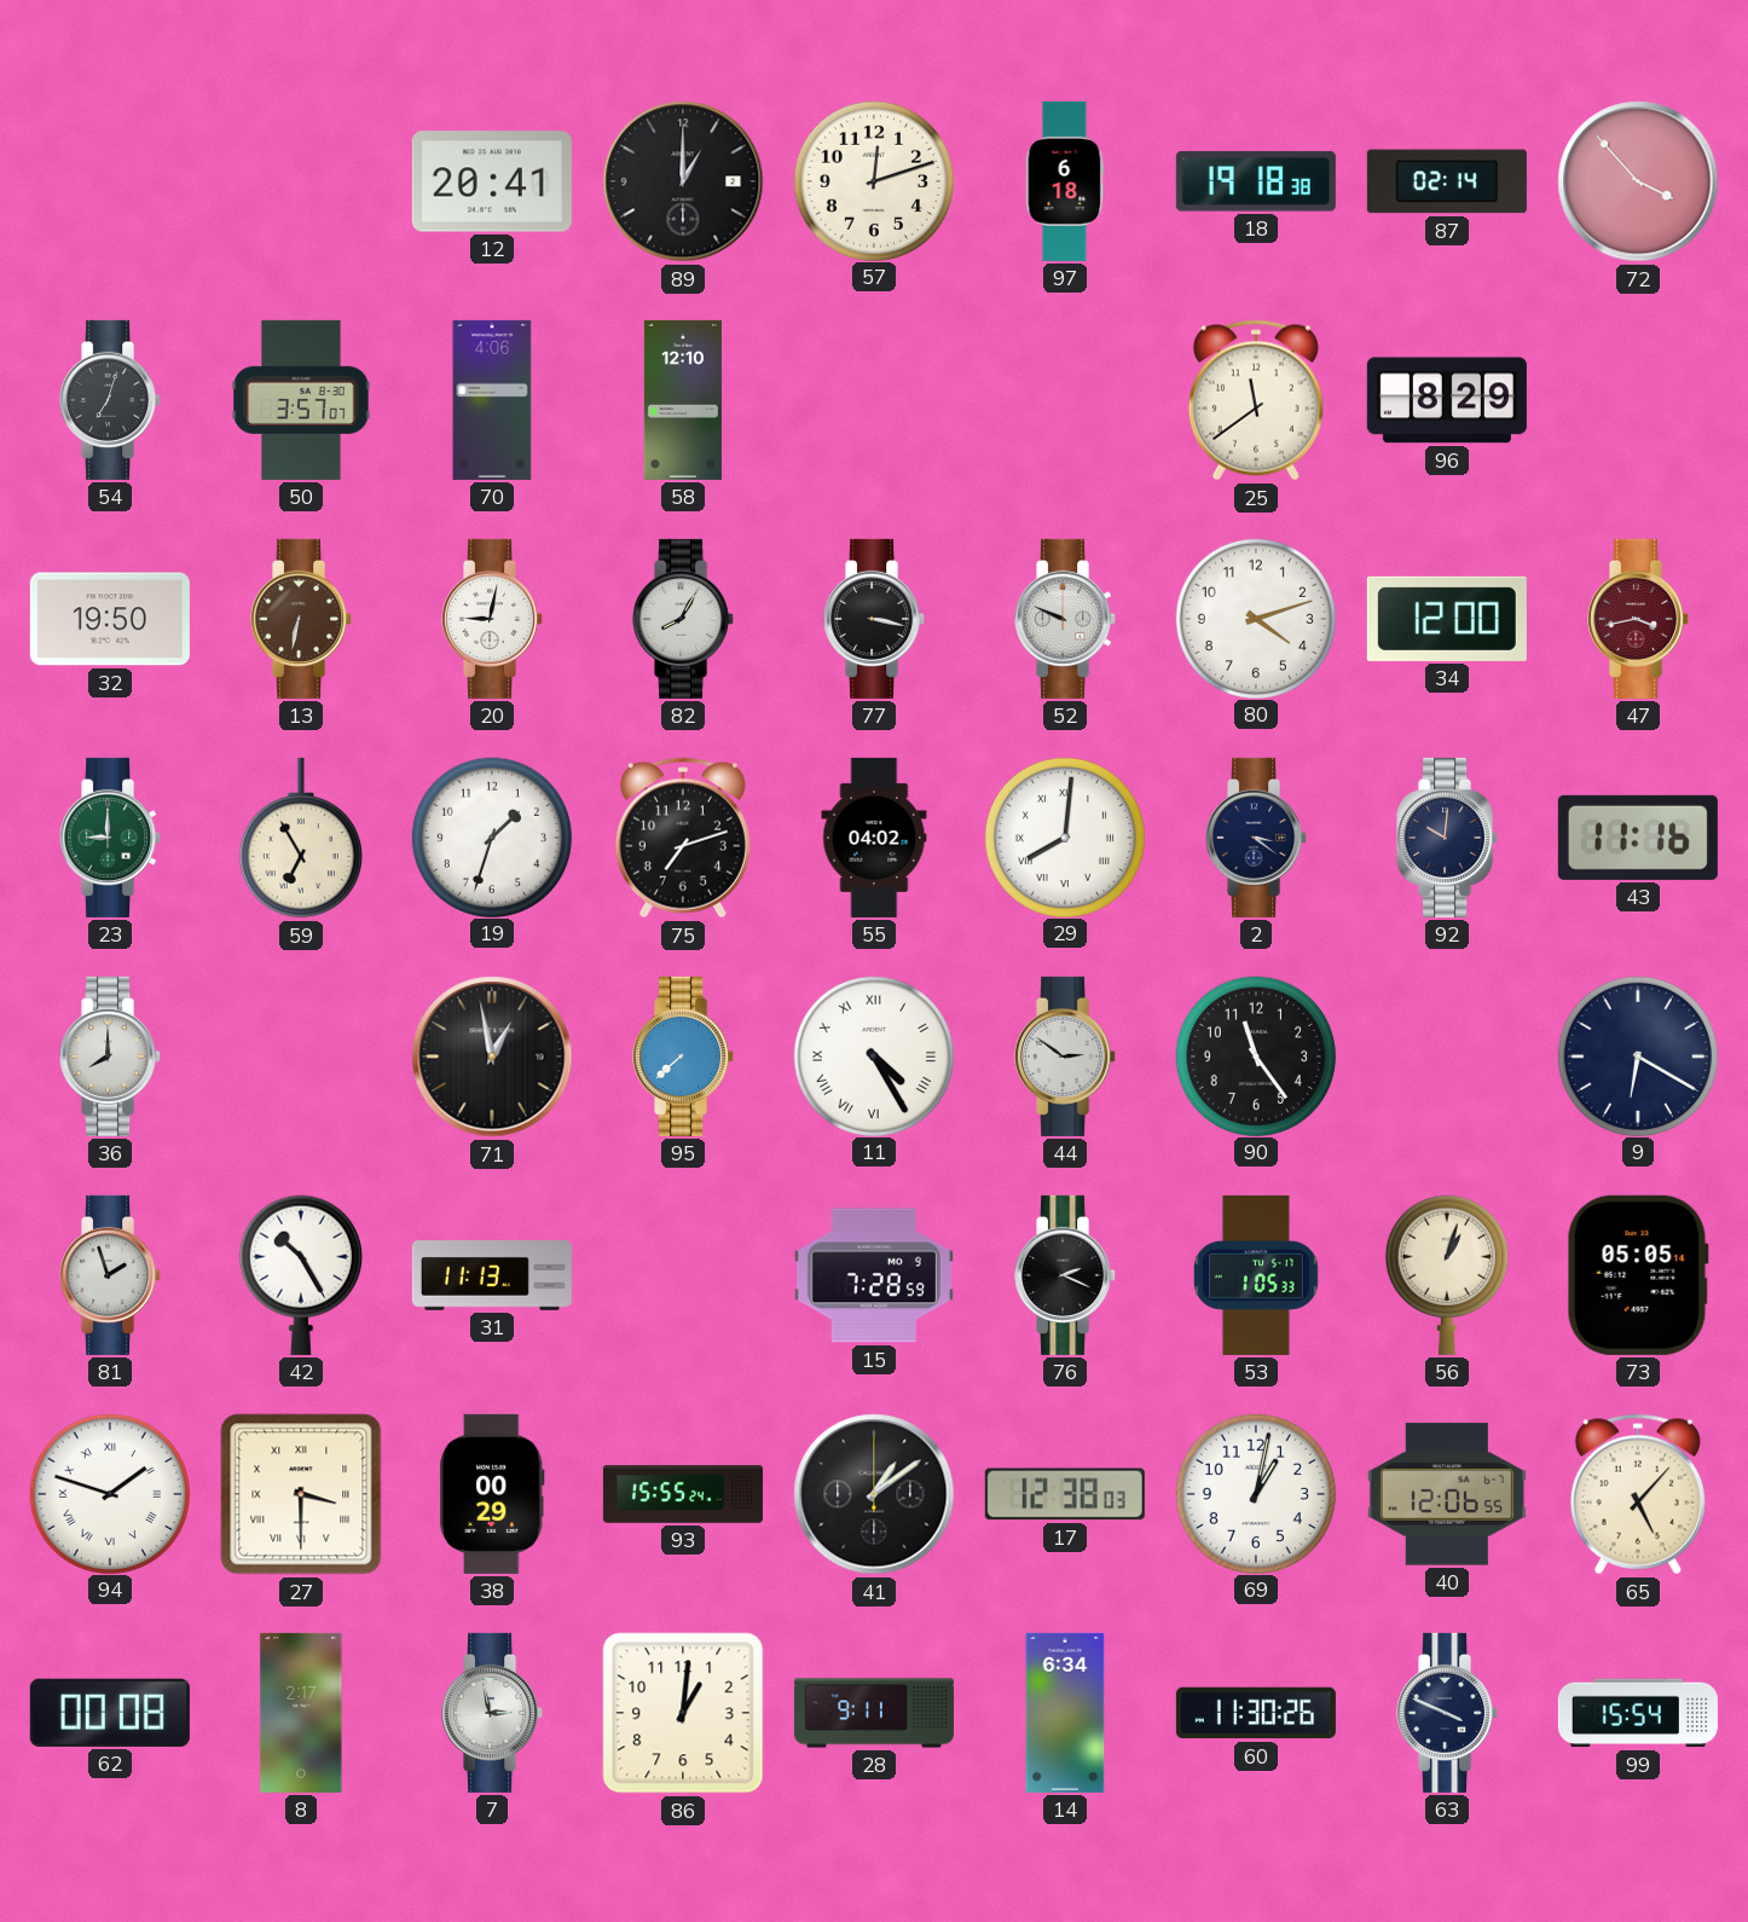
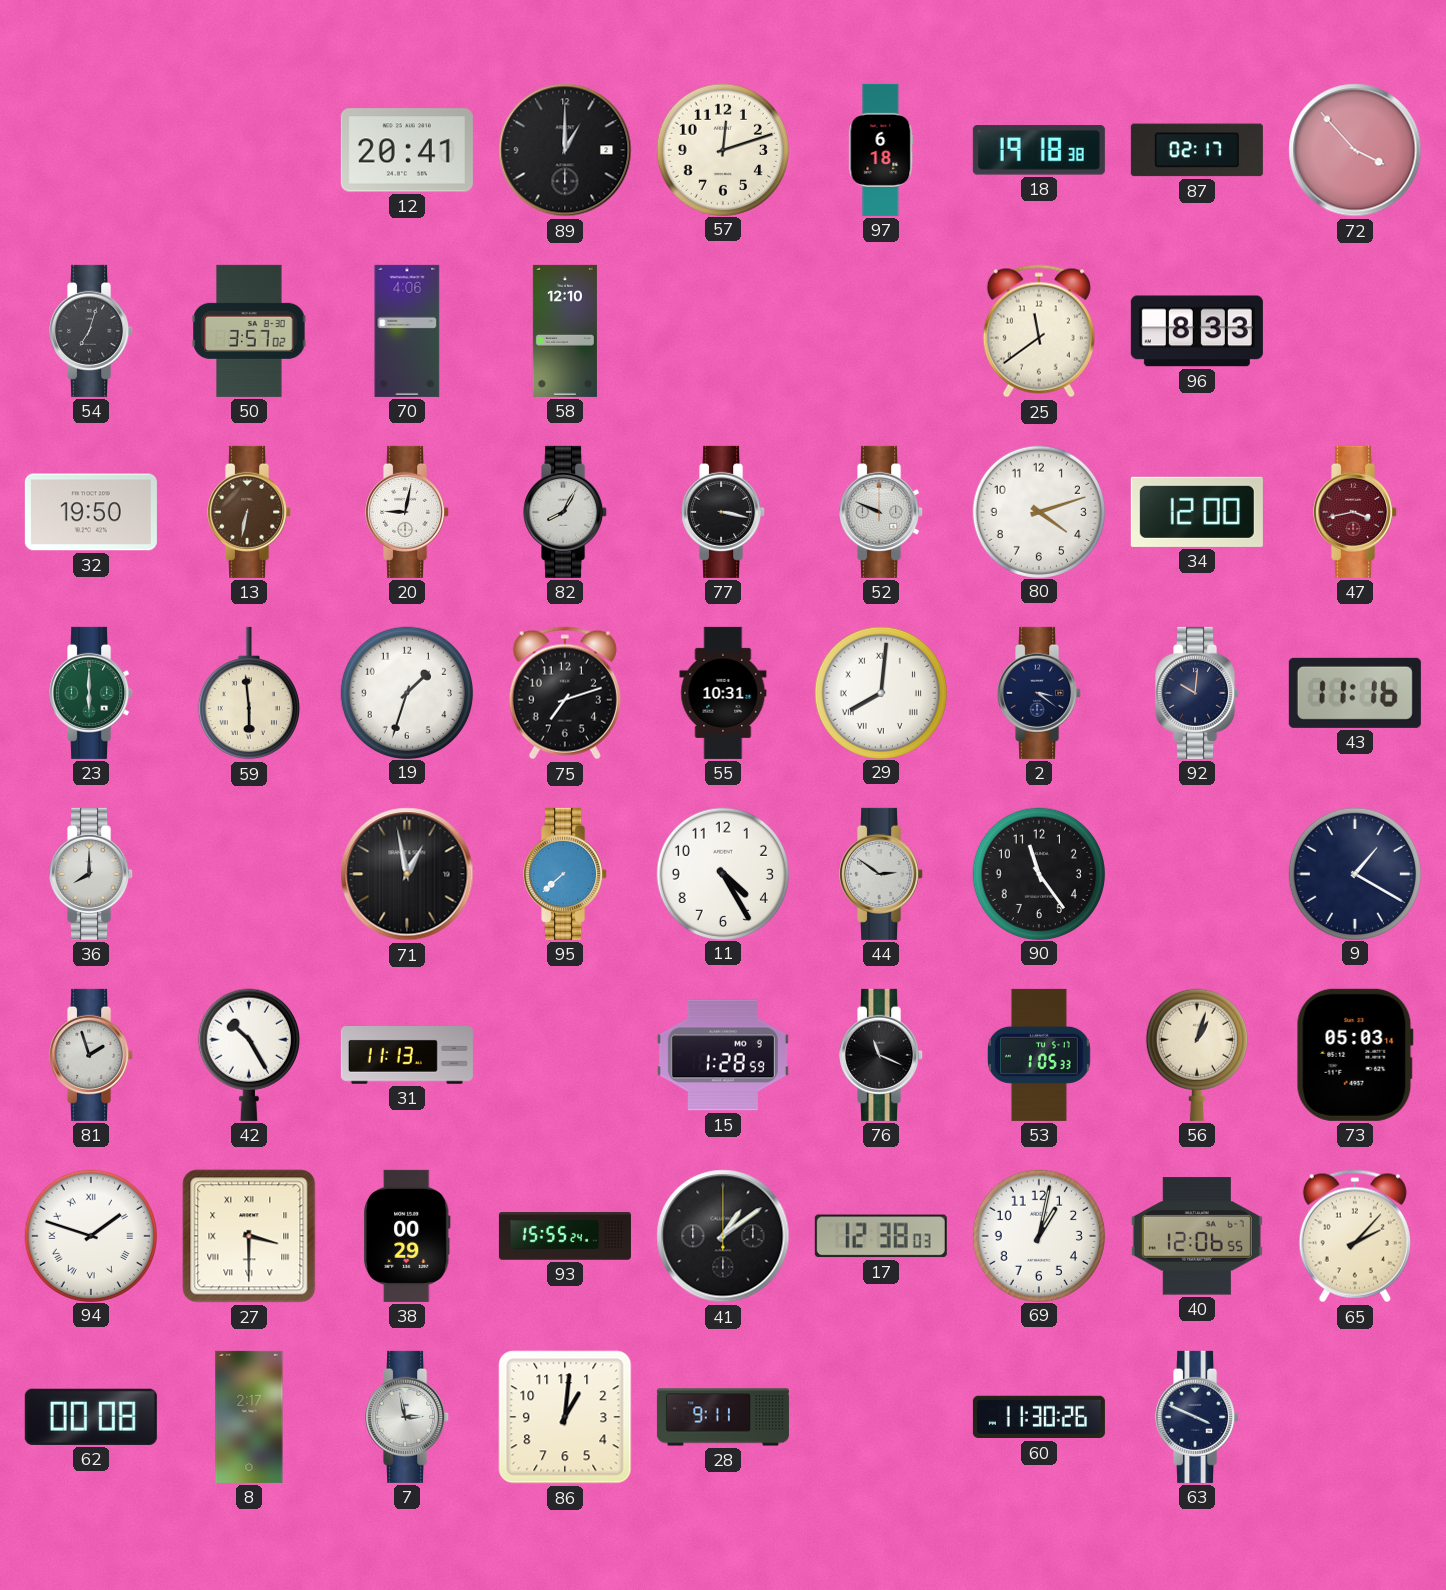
87: 02:14 -> 02:17 (1197, 150)
50: 3:57:07 -> 3:57:02 (249, 331)
96: 8:29 -> 8:33 (1197, 331)
23: 9:00 -> 6:00 (92, 693)
59: 6:55 -> 5:59 (249, 693)
55: 04:02 -> 10:31 (723, 693)
11 numerals: Roman -> Arabic (722, 873)
9: 6:20 -> 1:20 (1354, 873)
15: 7:28 -> 1:28 (723, 1055)
76: 2:19 -> 11:19 (882, 1055)
73: 05:05 -> 05:03 (1355, 1055)
65: 5:07 -> 2:07 (1355, 1236)
14: 6:34 -> none (1065, 1713)
99: 15:54 -> none (1638, 1713)
